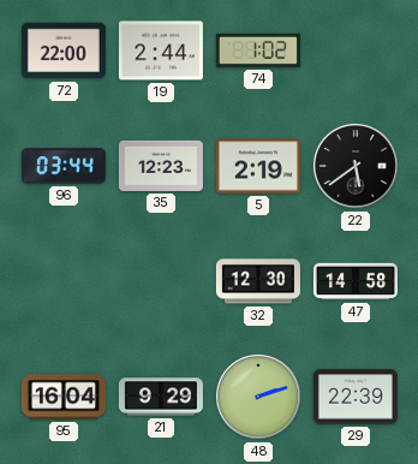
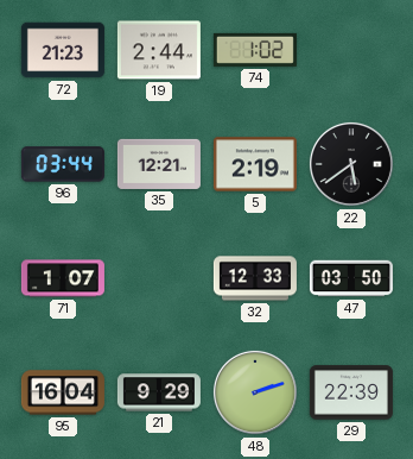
72: 22:00 -> 21:23 (63, 50)
35: 12:23 -> 12:21 (159, 164)
71: none -> 1:07 (63, 278)
32: 12:30 -> 12:33 (255, 278)
47: 14:58 -> 03:50 (351, 278)
